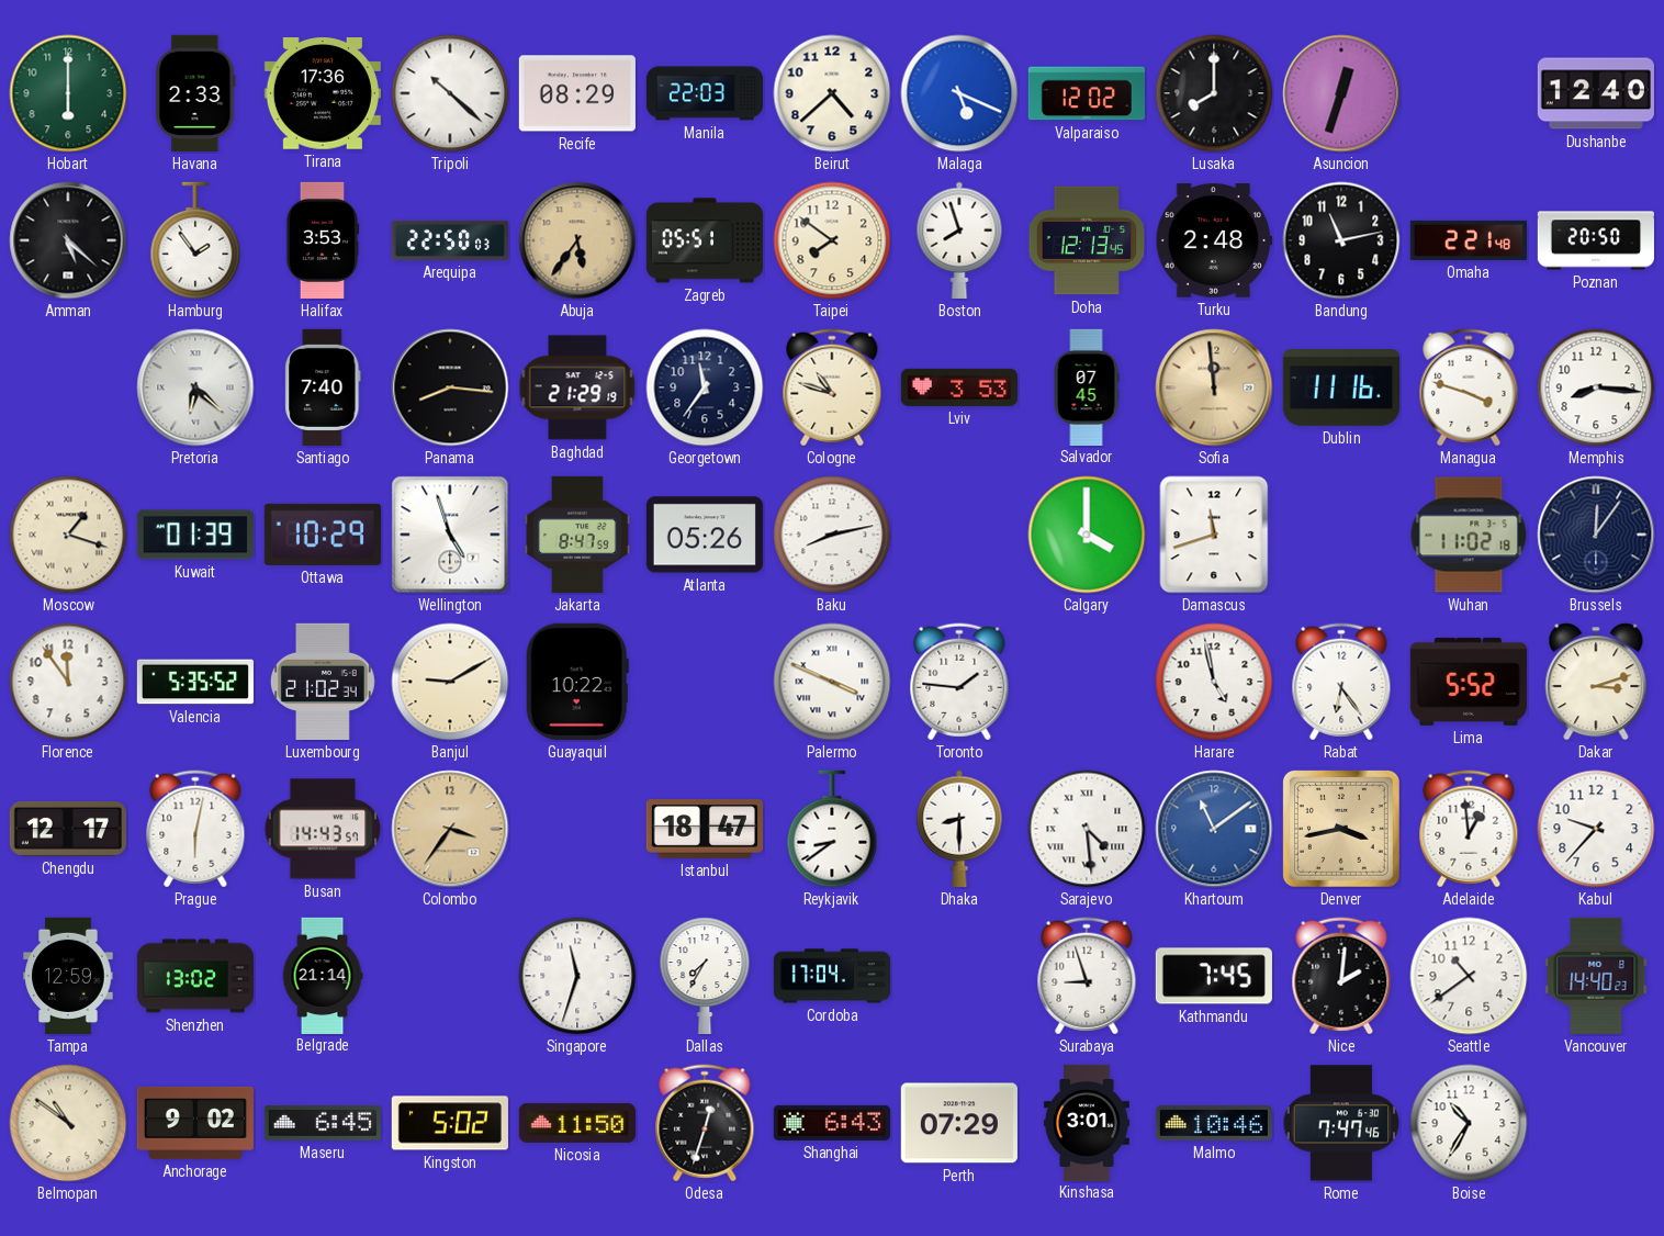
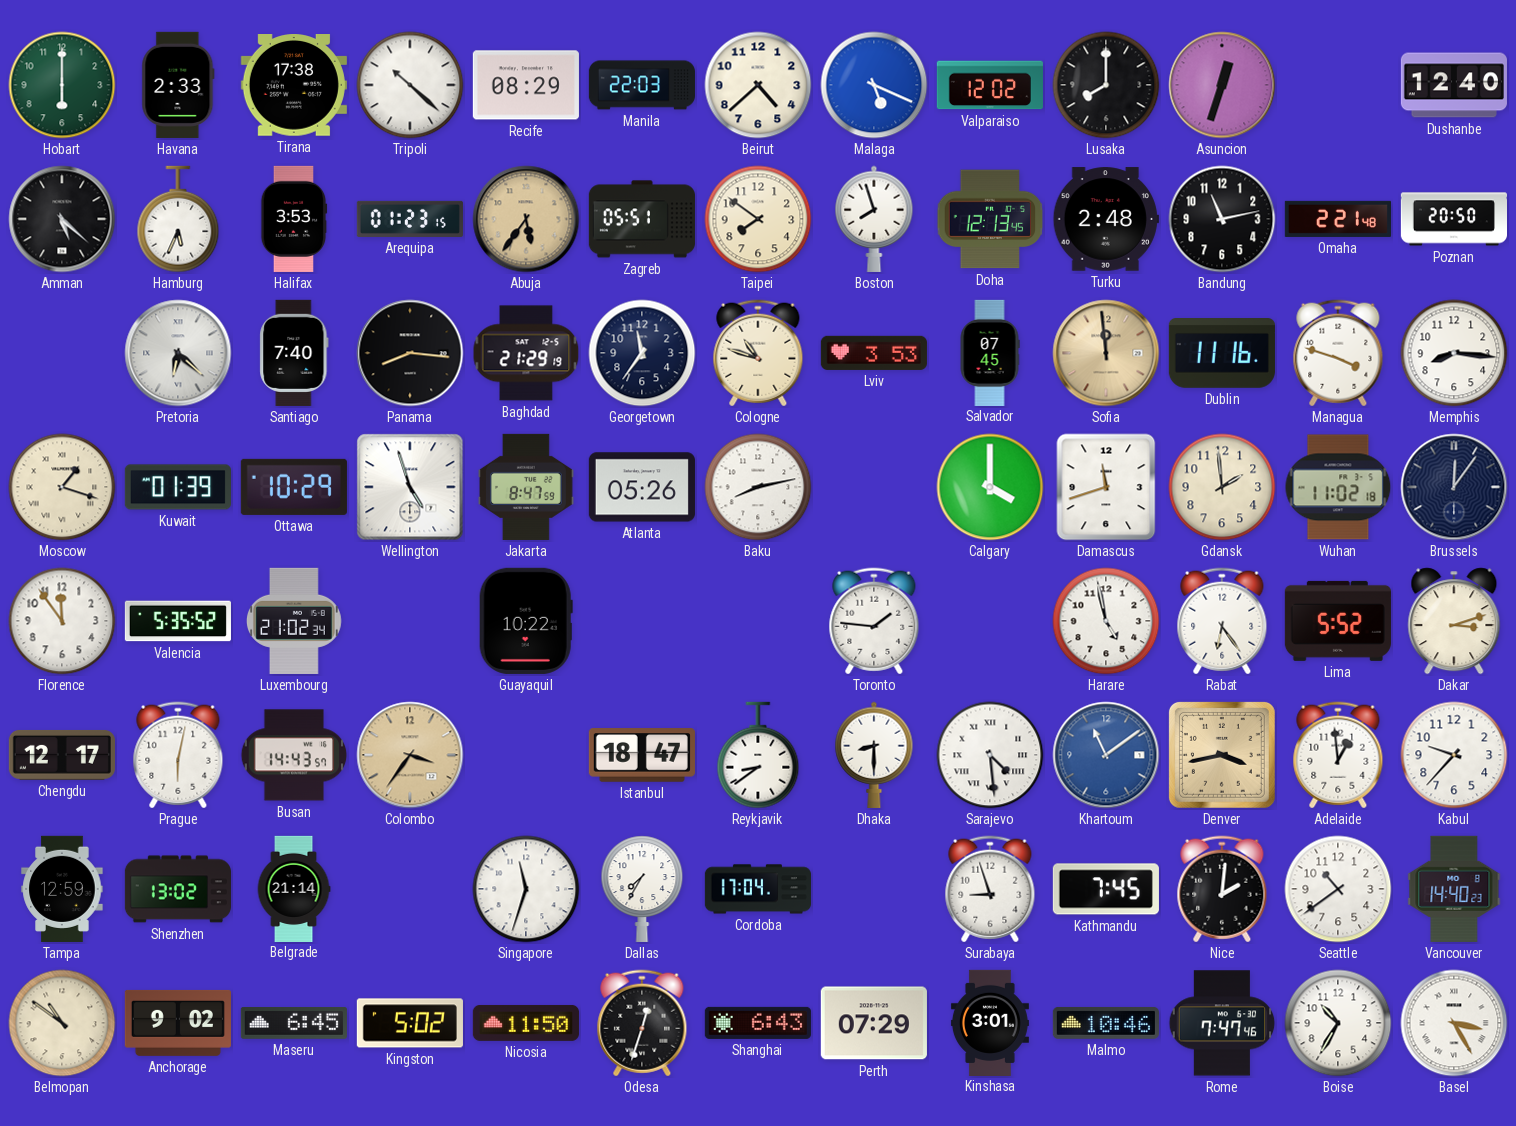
Tirana: 17:36 -> 17:38 (294, 86)
Hamburg: 1:54 -> 5:34 (178, 219)
Arequipa: 22:50 -> 01:23 (410, 219)
Gdansk: none -> 1:59 (1222, 487)
Banjul: 9:10 -> none (450, 682)
Palermo: 3:49 -> none (832, 682)
Basel: none -> 3:25 (1454, 1023)
